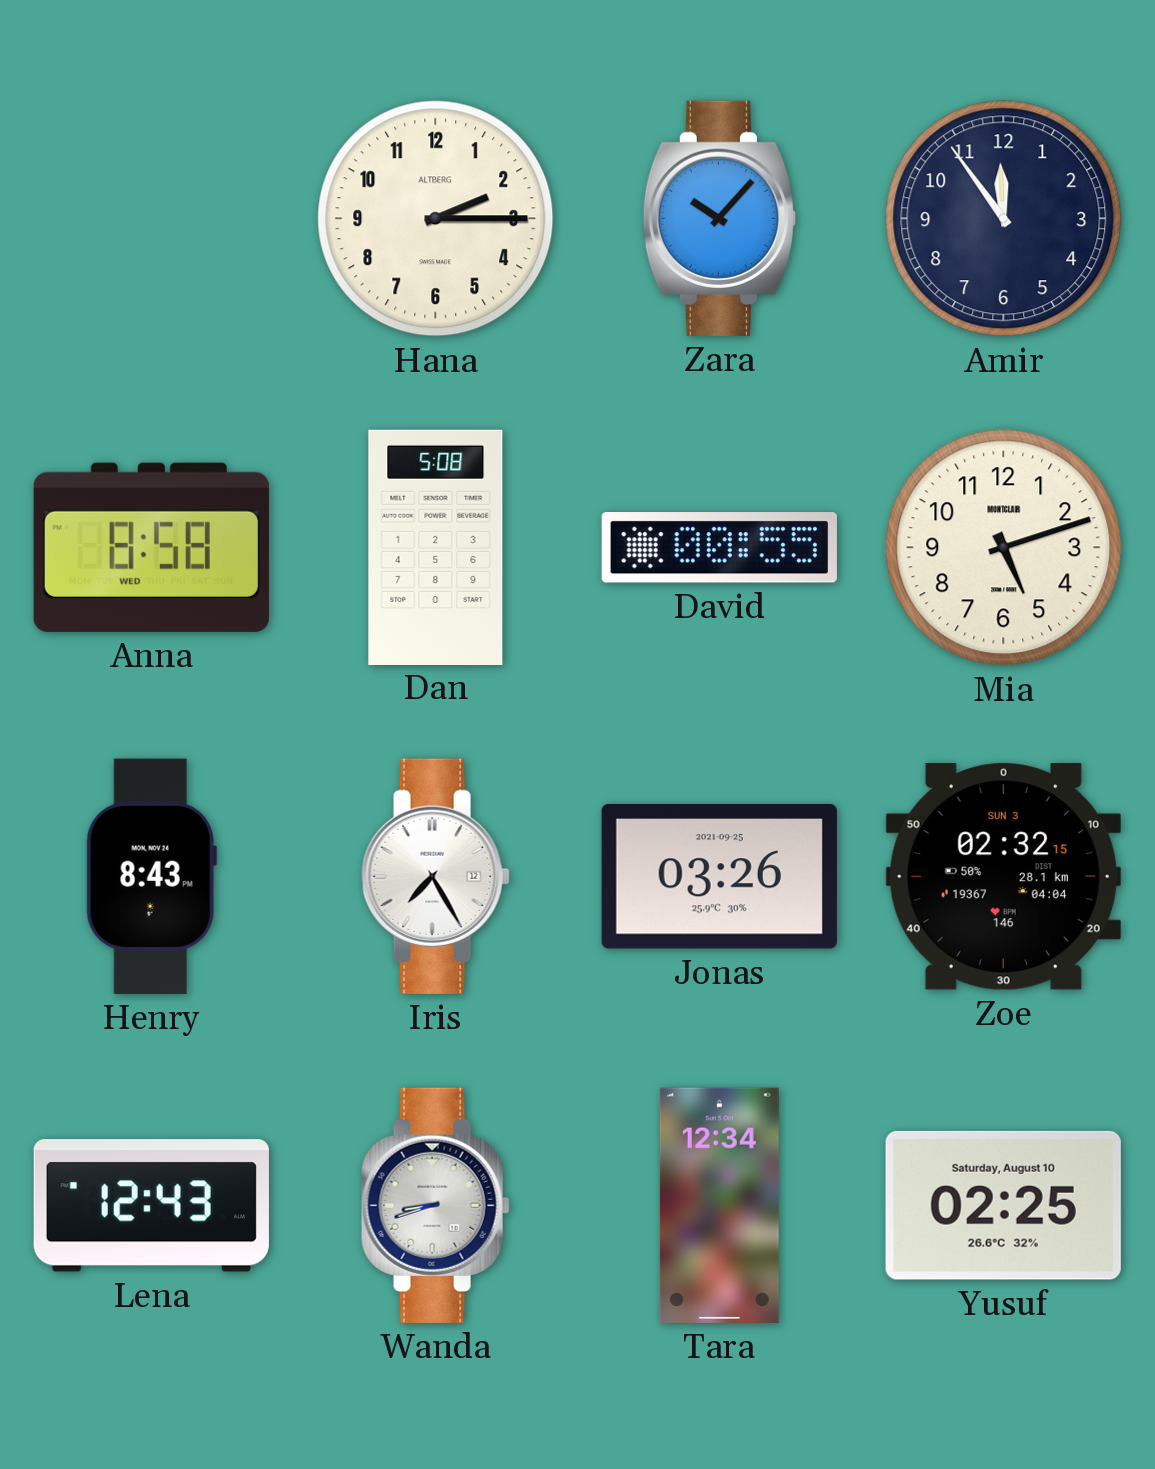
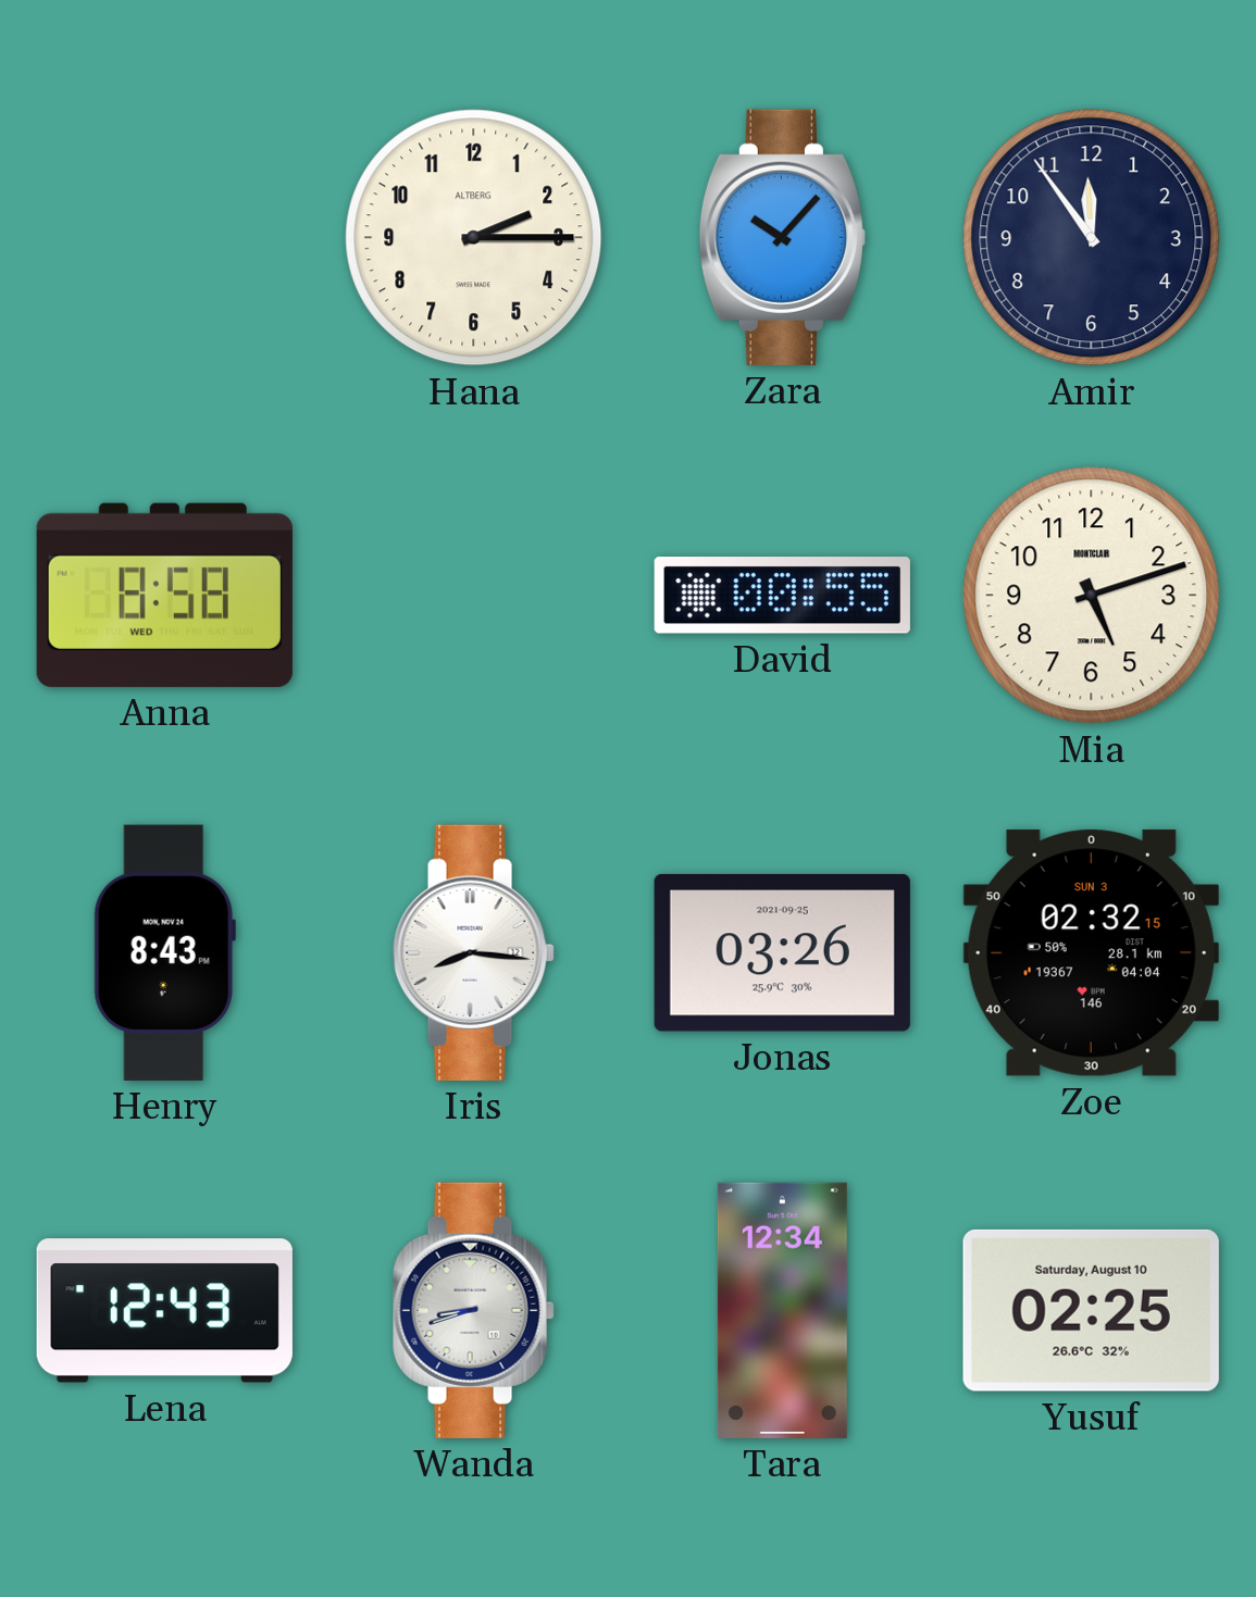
Dan: 5:08 -> none (436, 547)
Iris: 7:25 -> 8:16 (473, 952)
